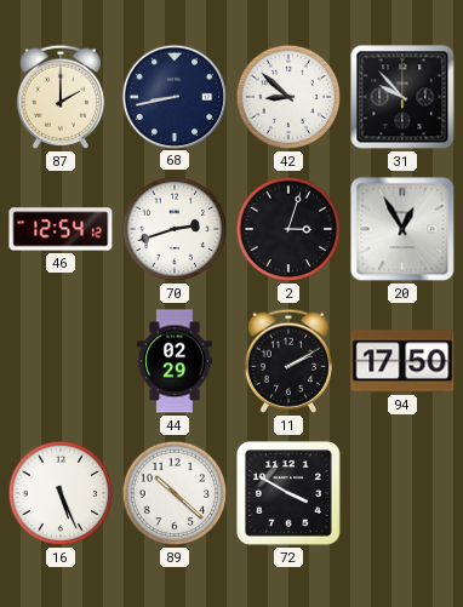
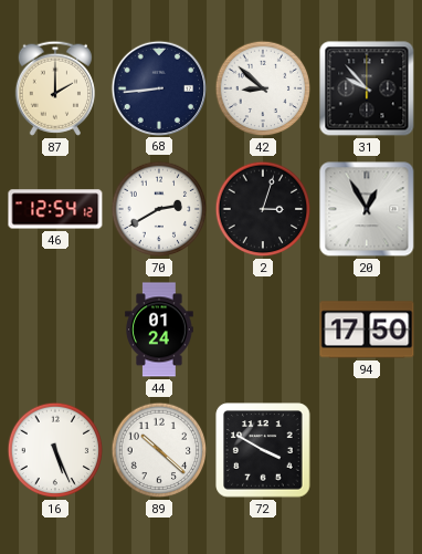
68: 8:43 -> 8:44 (158, 87)
70: 2:42 -> 2:40 (159, 209)
44: 02:29 -> 01:24 (159, 330)
11: 2:10 -> none (288, 361)
